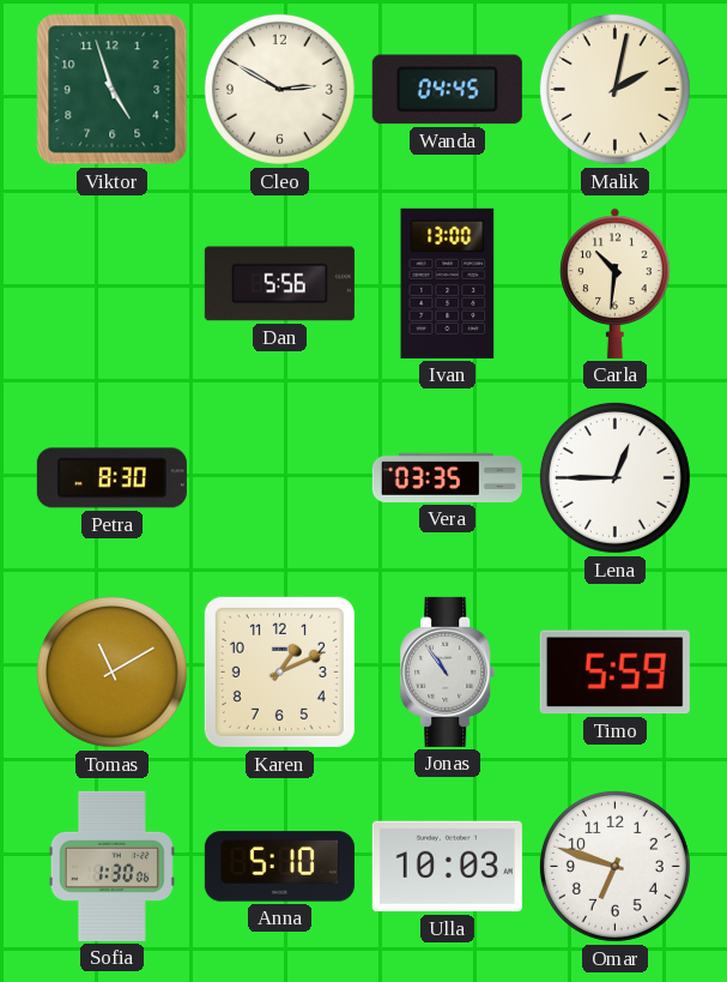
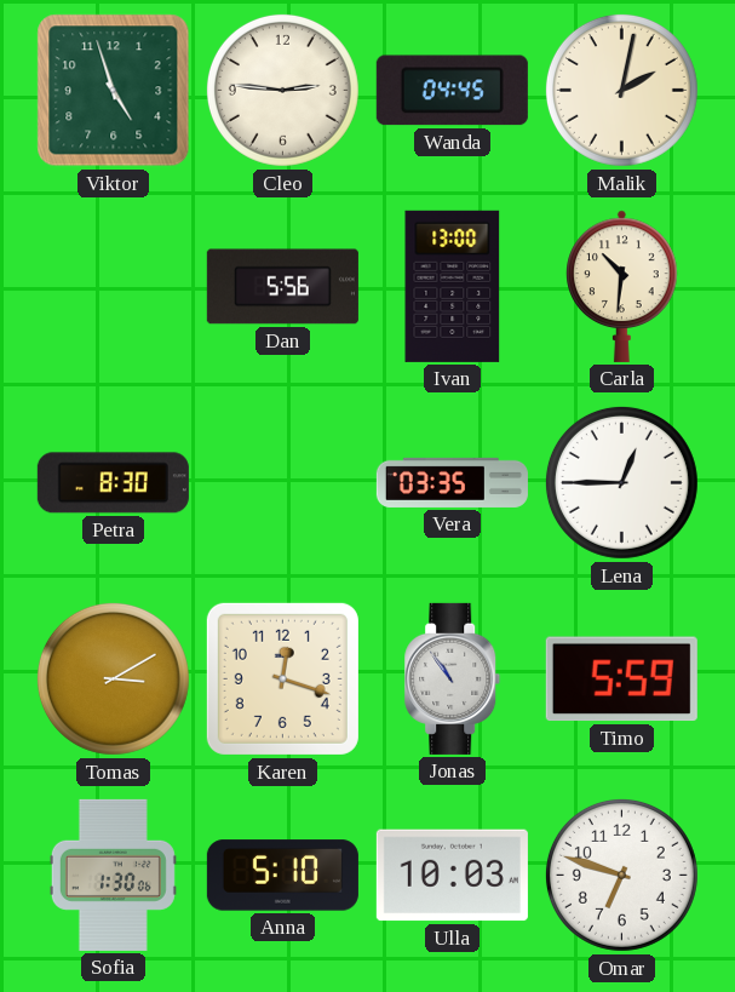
Cleo: 2:50 -> 2:46 (282, 90)
Tomas: 11:10 -> 3:10 (113, 678)
Karen: 1:11 -> 12:18 (282, 678)
